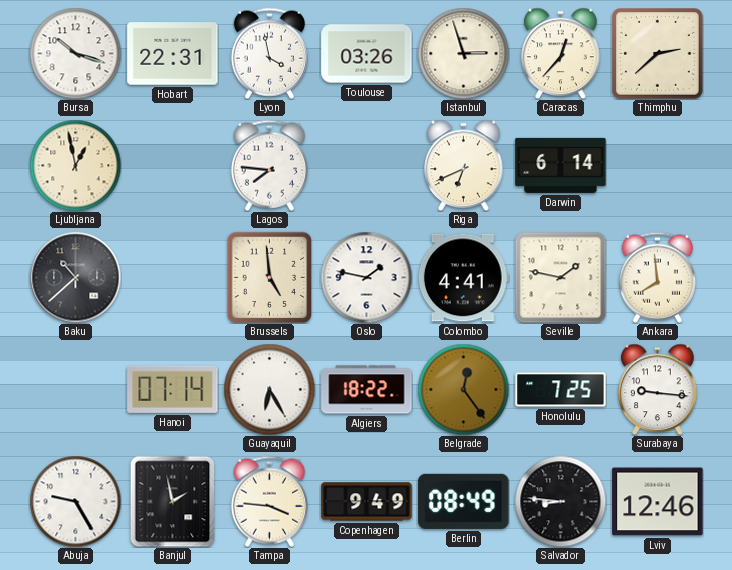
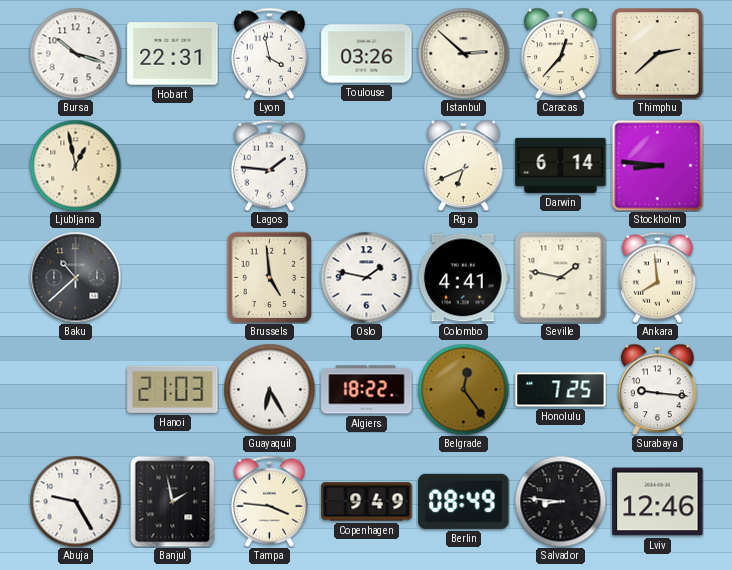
Istanbul: 2:57 -> 2:52 (463, 53)
Lagos: 7:46 -> 1:46 (269, 165)
Stockholm: none -> 8:46 (657, 165)
Hanoi: 07:14 -> 21:03 (173, 389)
